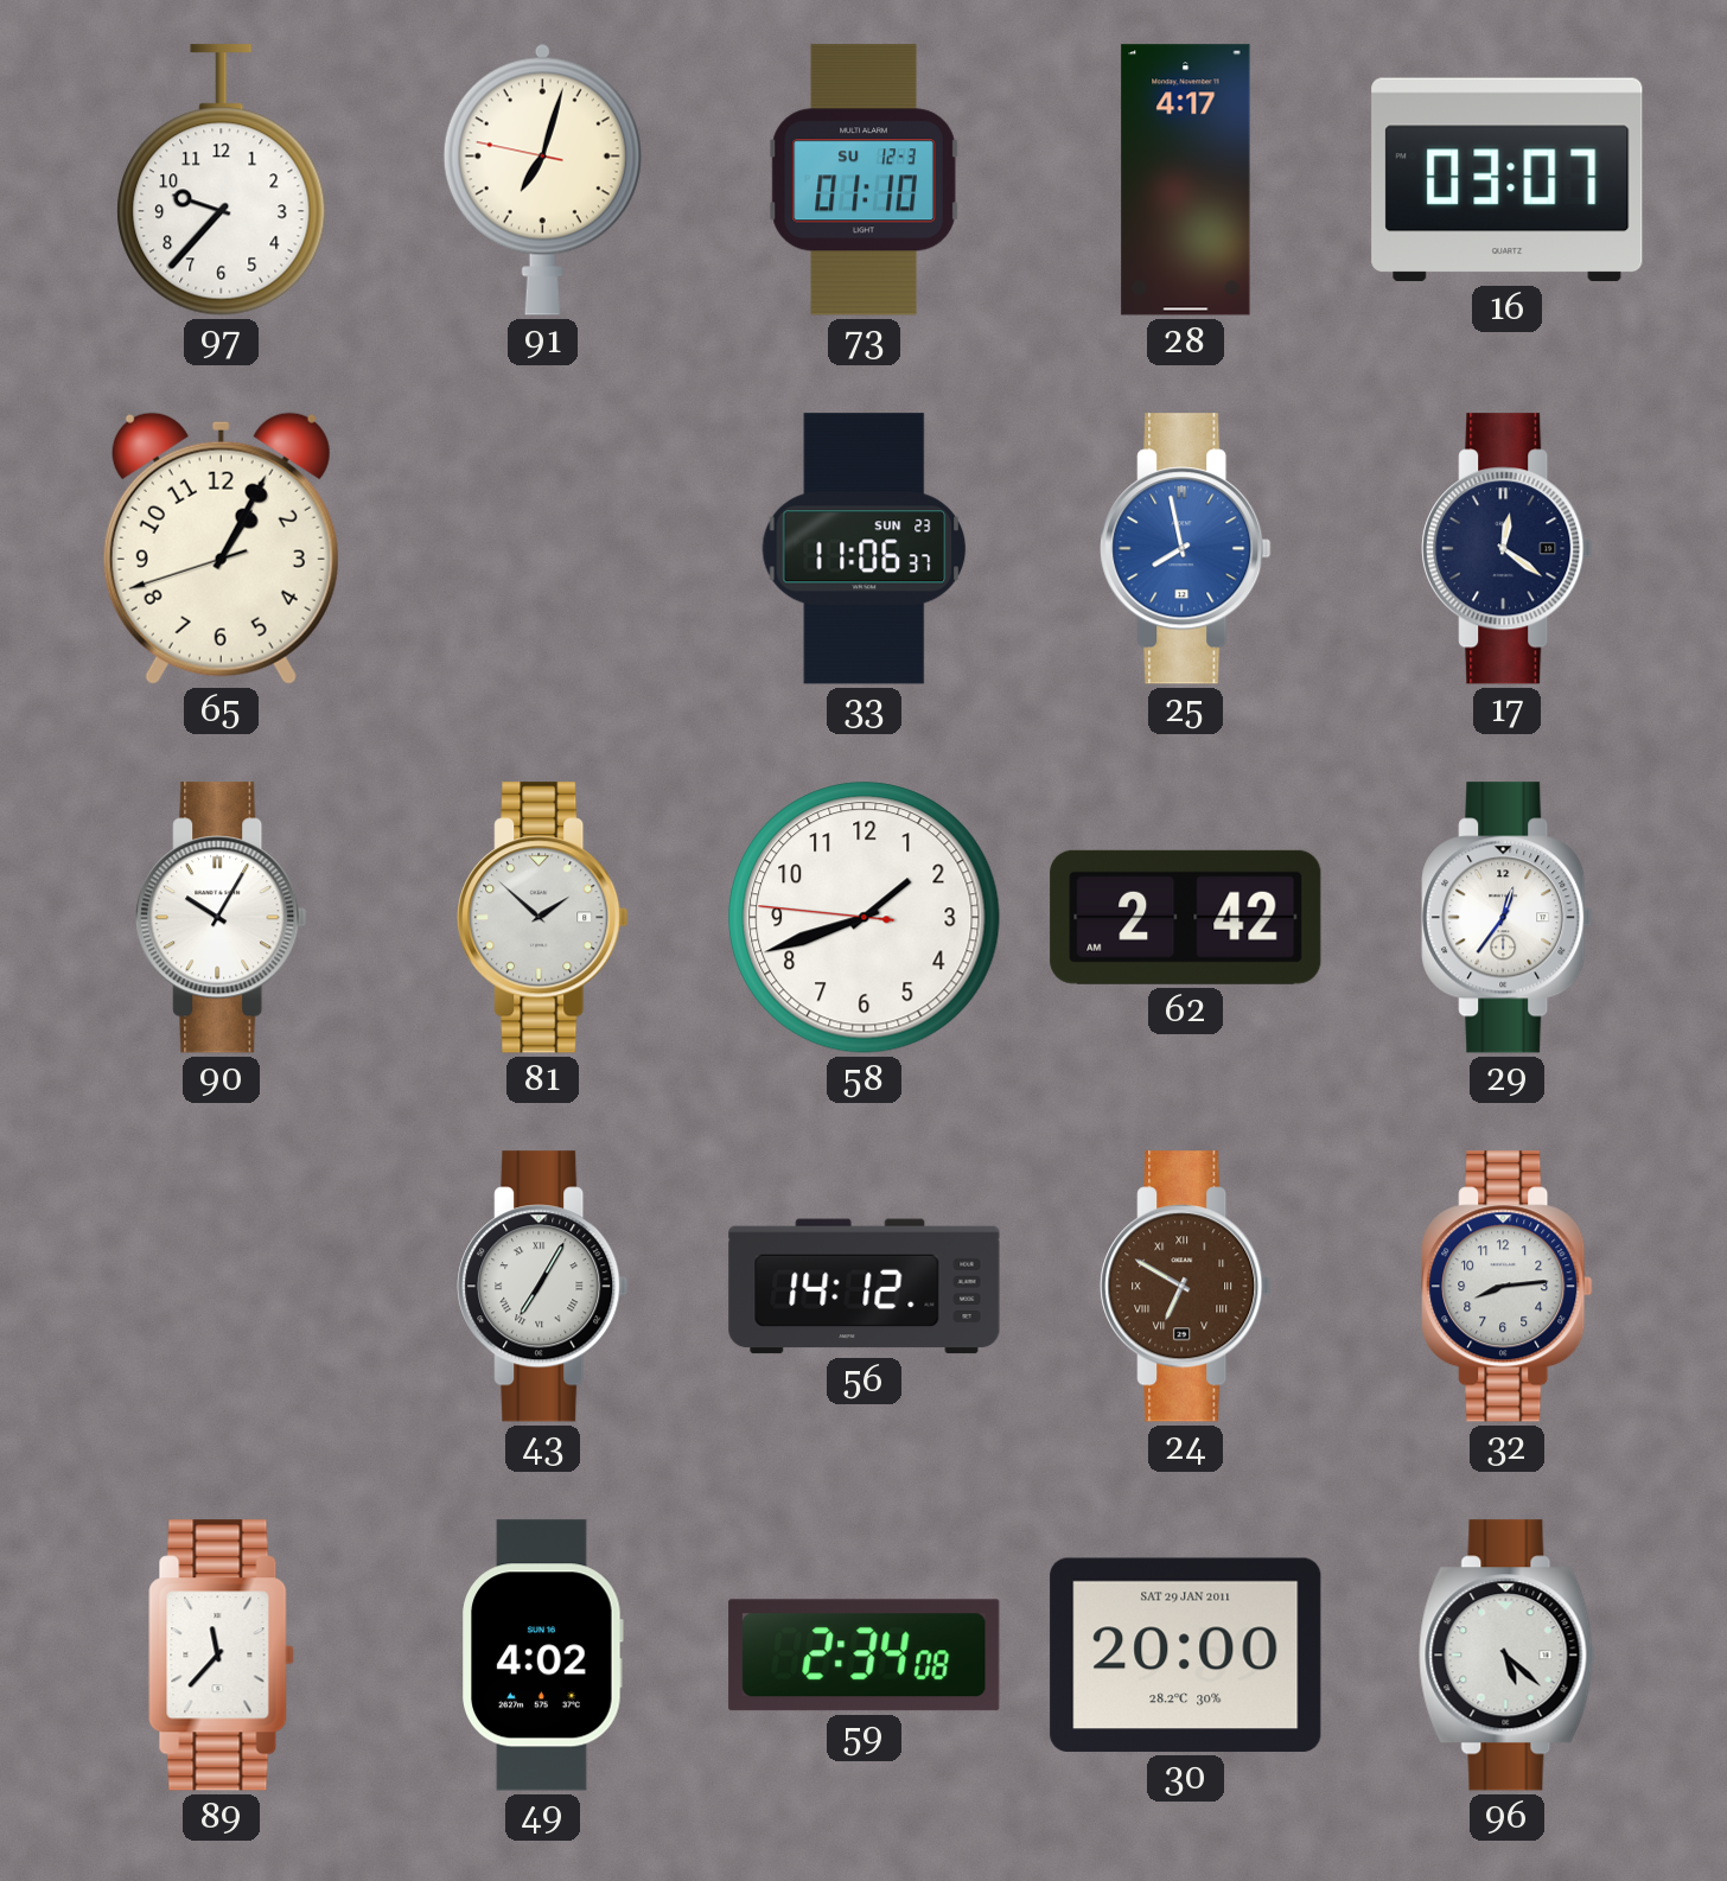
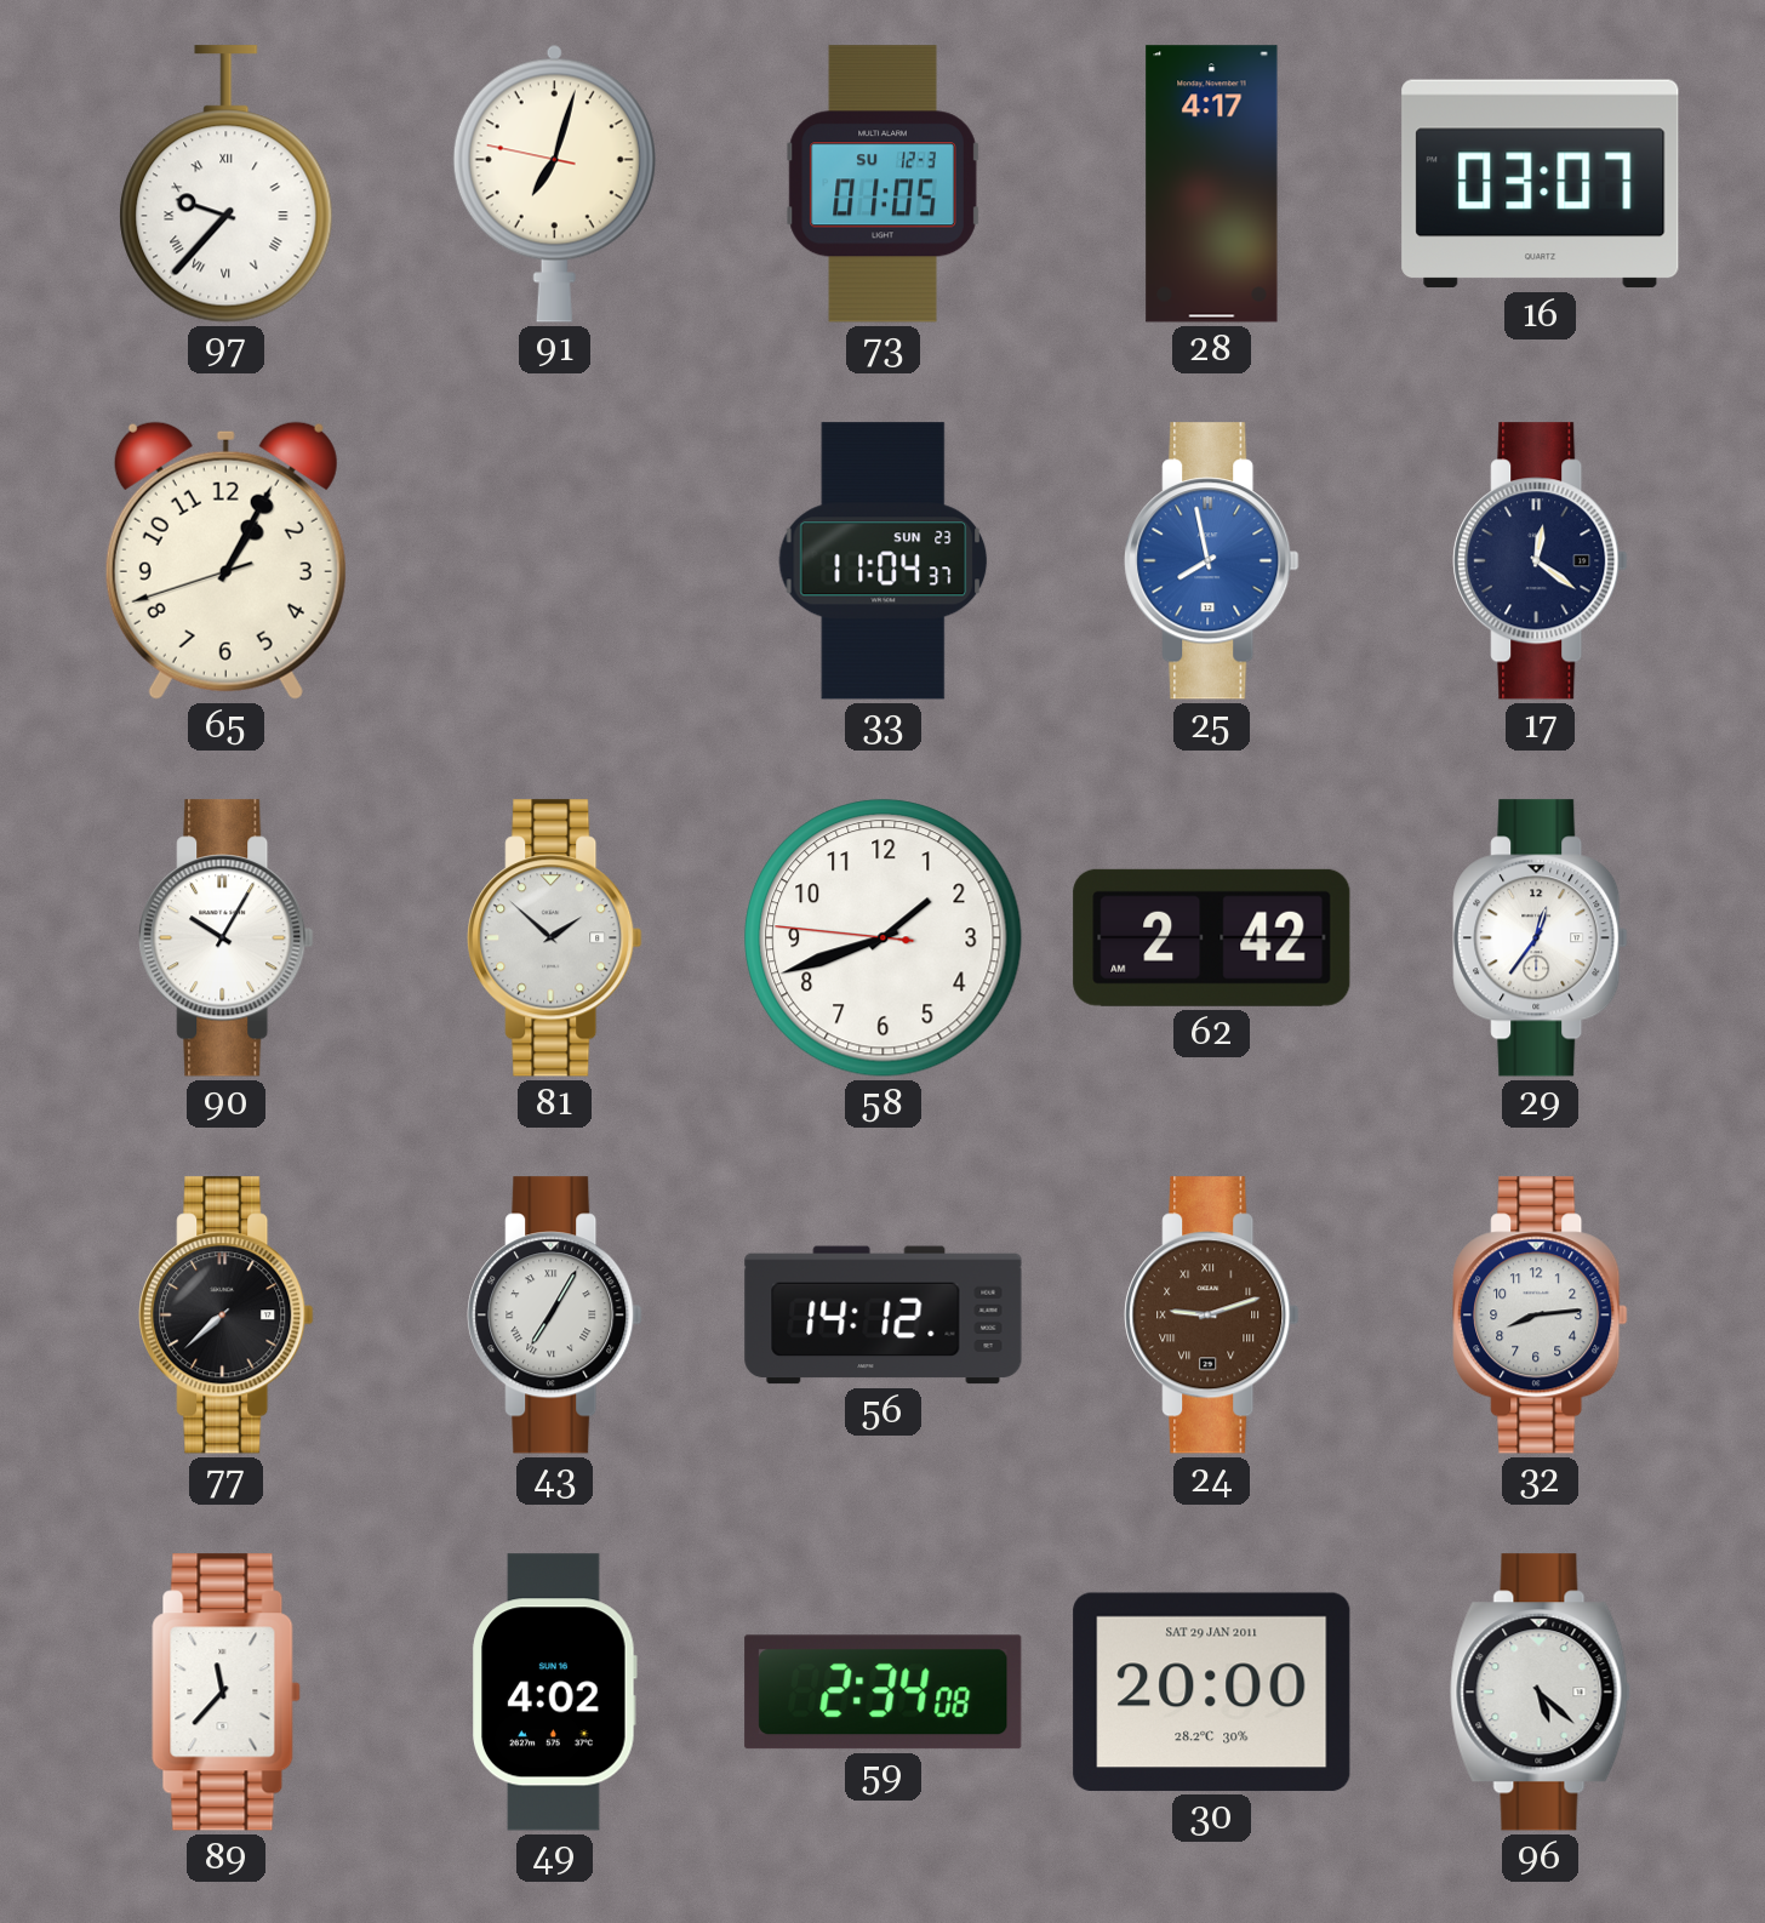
97 numerals: Arabic -> Roman (227, 184)
73: 01:10 -> 01:05 (882, 184)
33: 11:06 -> 11:04 (884, 561)
77: none -> 7:38 (227, 1316)
24: 6:50 -> 9:12 (1212, 1316)
